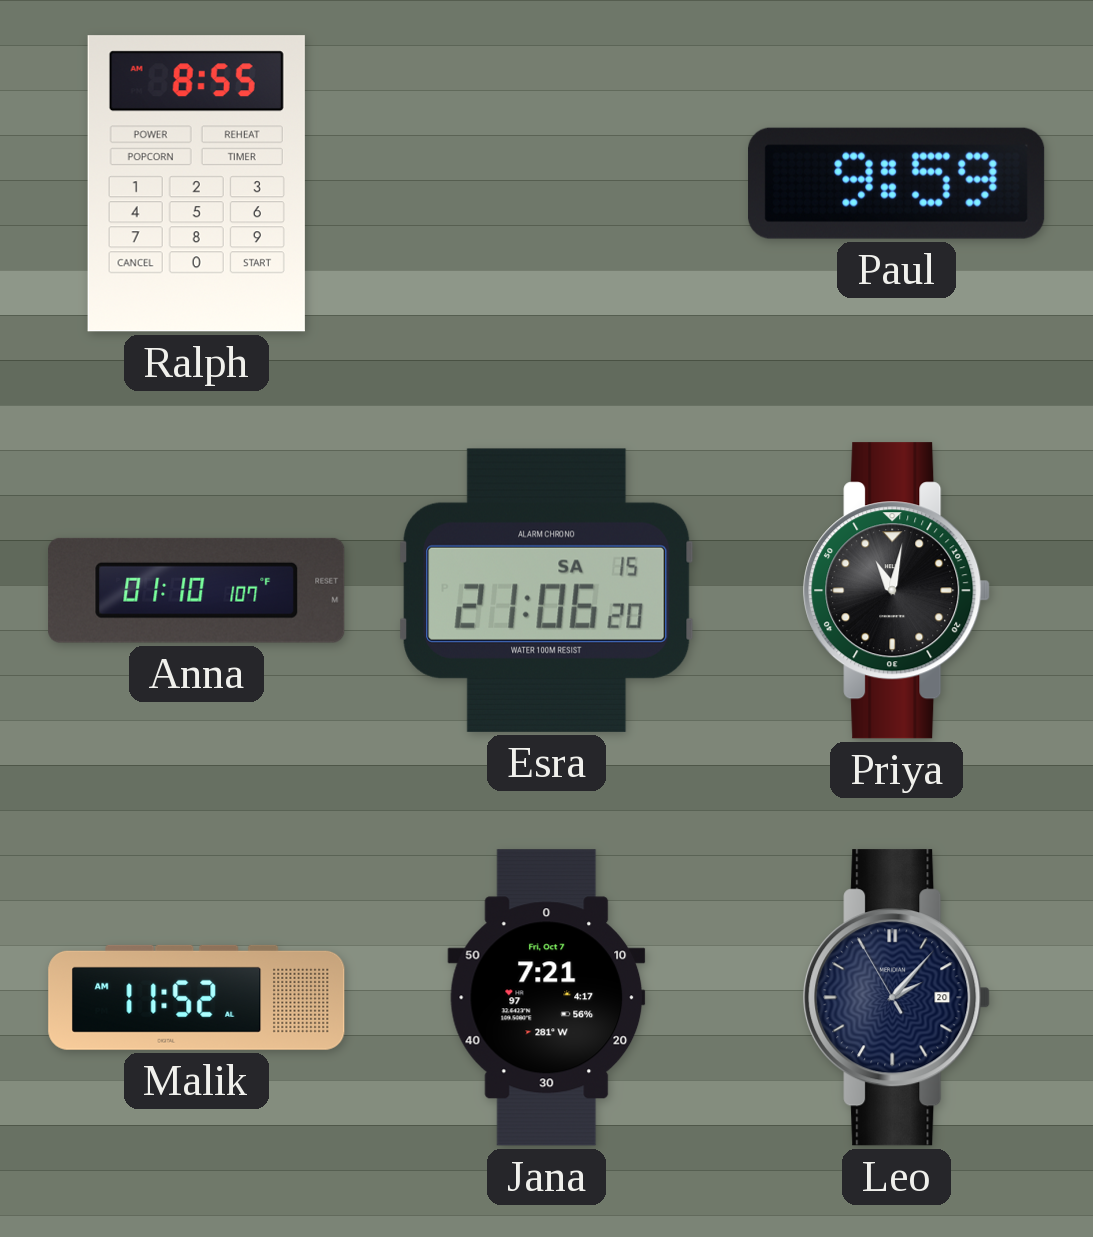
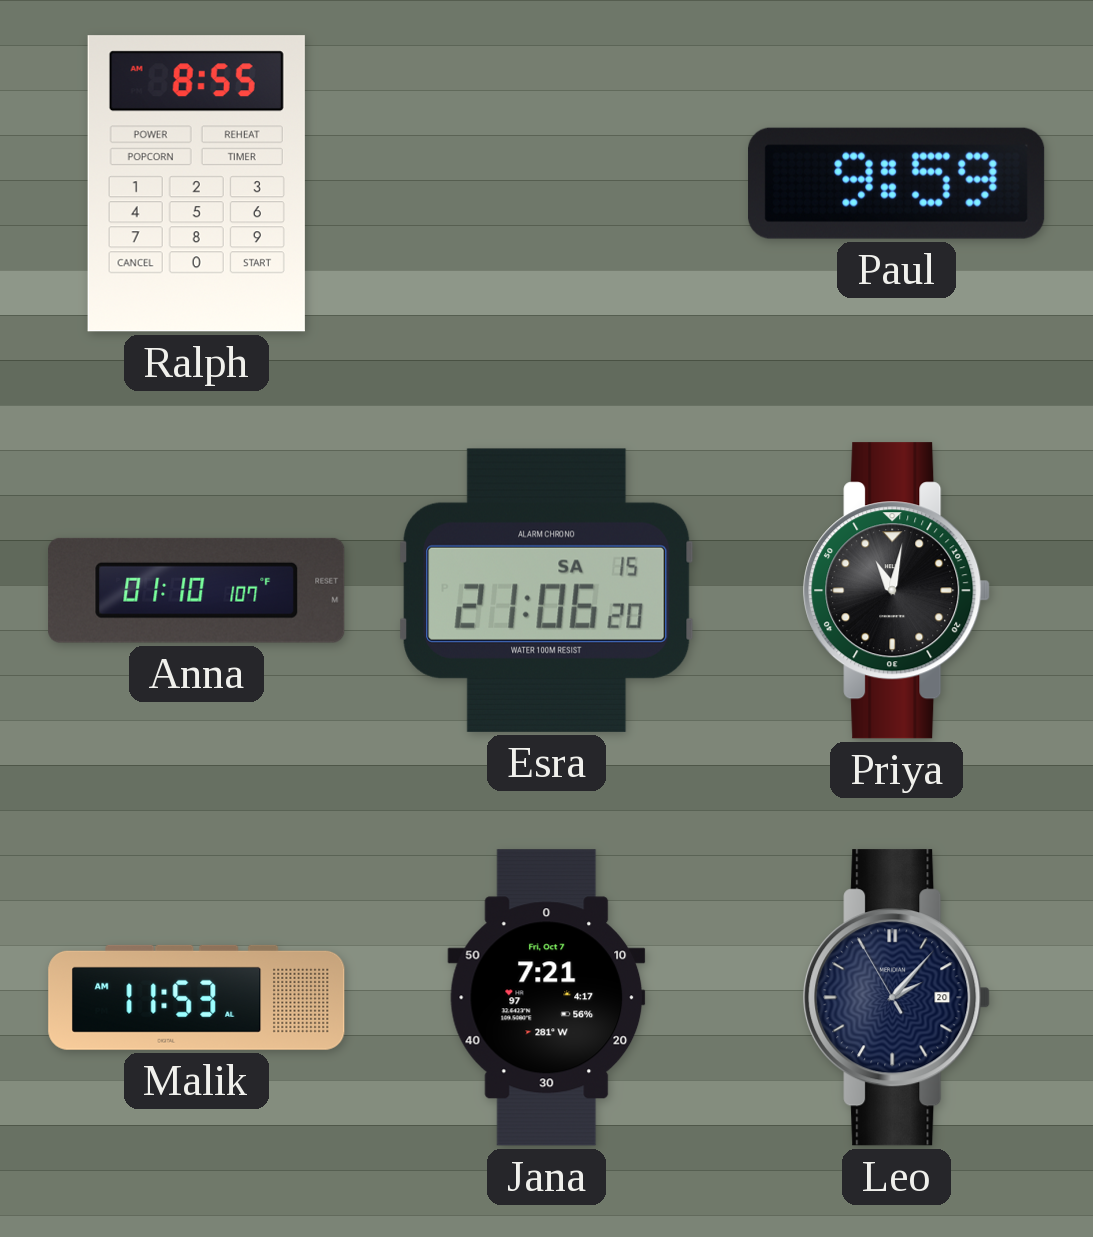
Malik: 11:52 -> 11:53 (197, 997)
